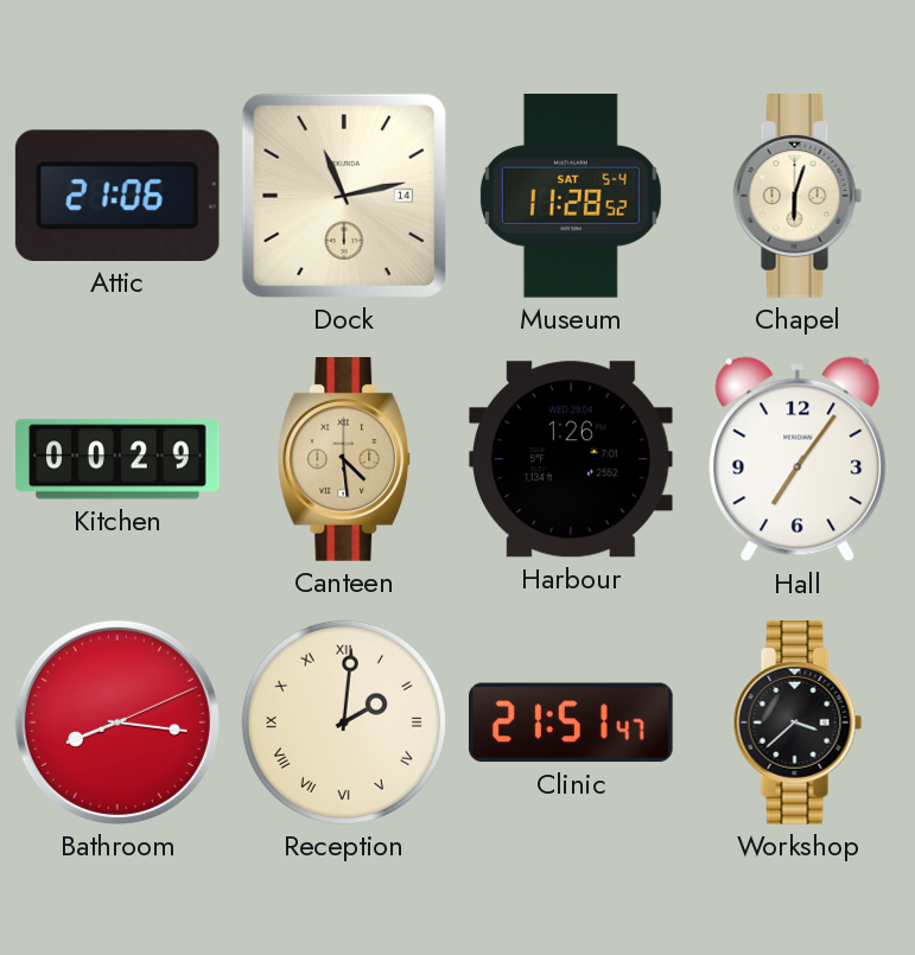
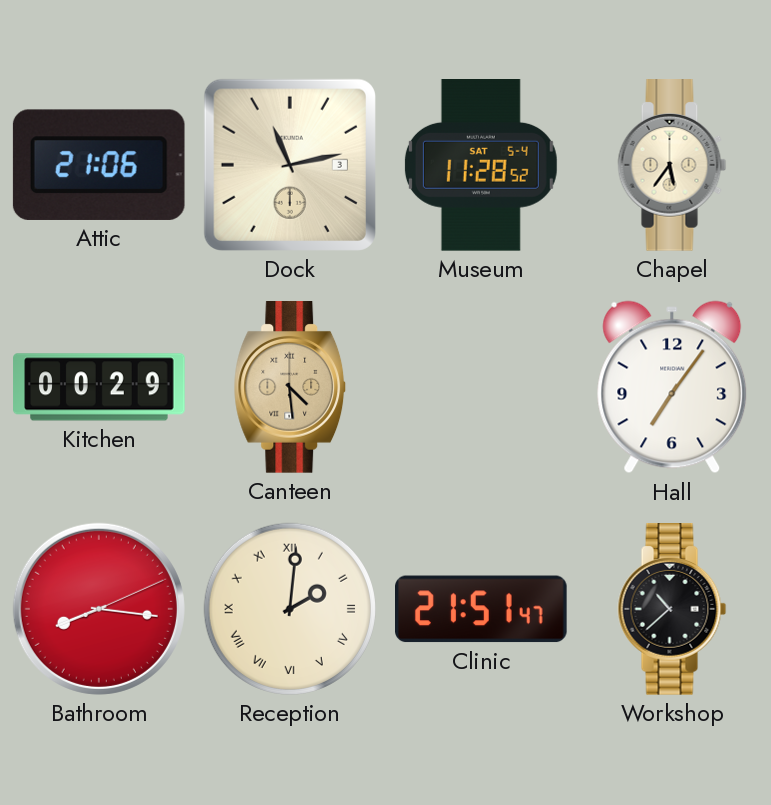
Dock date: 14 -> 3 (290, 165)
Chapel: 6:03 -> 5:36 (672, 166)
Harbour: 1:26 -> none (571, 459)
Workshop: 3:38 -> 10:38 (672, 610)
